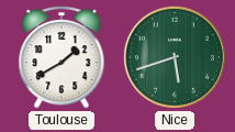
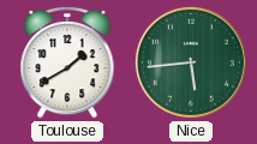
Nice: 5:42 -> 5:44 (191, 62)
